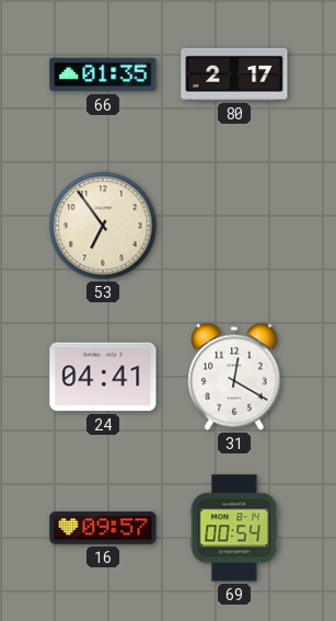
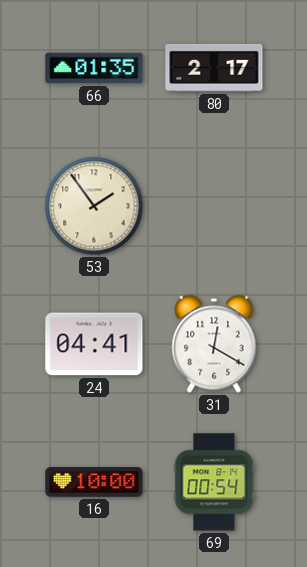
53: 6:54 -> 1:54 (94, 206)
16: 09:57 -> 10:00 (94, 482)
